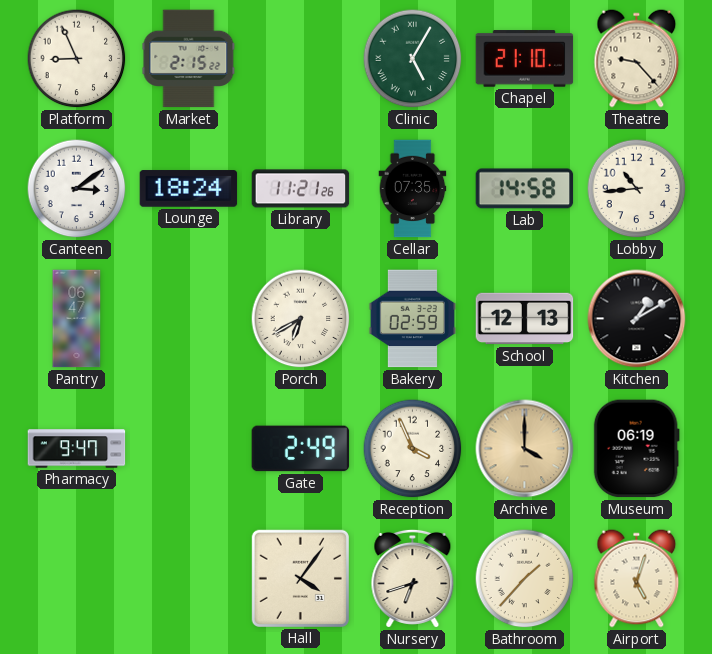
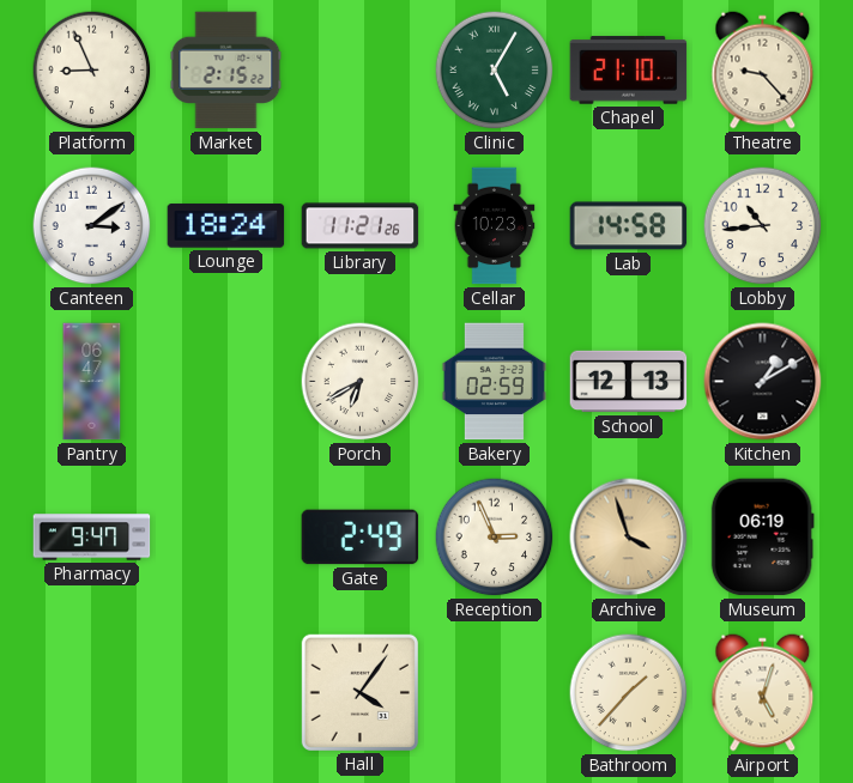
Cellar: 07:35 -> 10:23 (495, 226)
Reception: 3:56 -> 2:56 (495, 538)
Archive: 4:00 -> 3:57 (629, 538)
Nursery: 6:42 -> none (413, 578)
